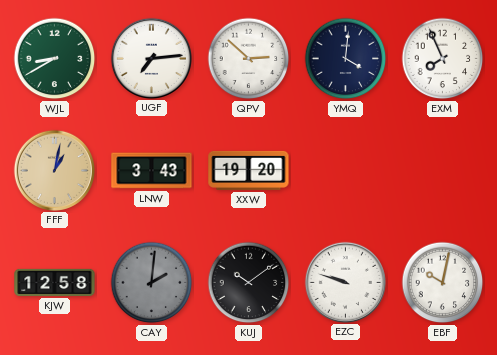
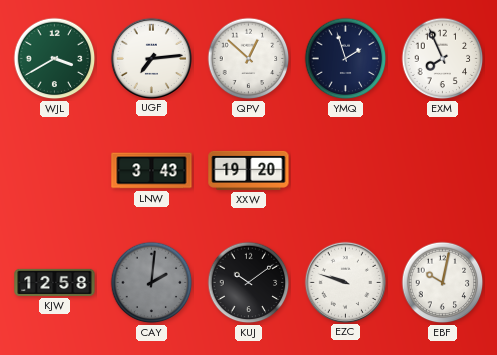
WJL: 8:40 -> 3:40 (55, 59)
QPV: 2:52 -> 12:52 (249, 59)
YMQ: 4:01 -> 1:57 (346, 59)
FFF: 1:02 -> none (54, 170)
